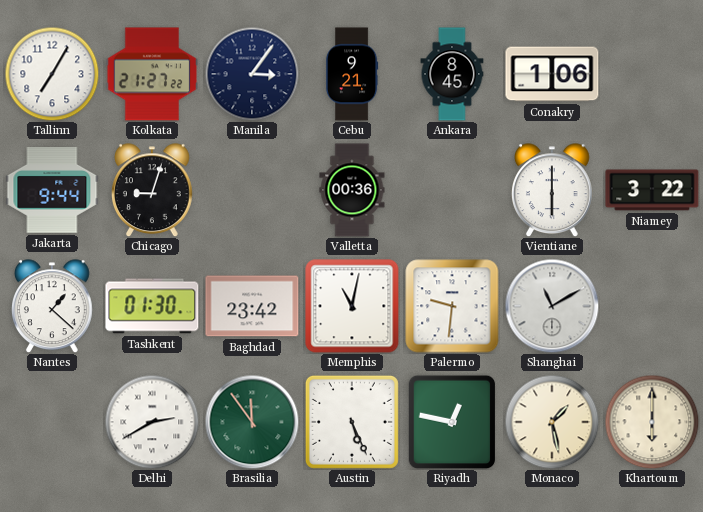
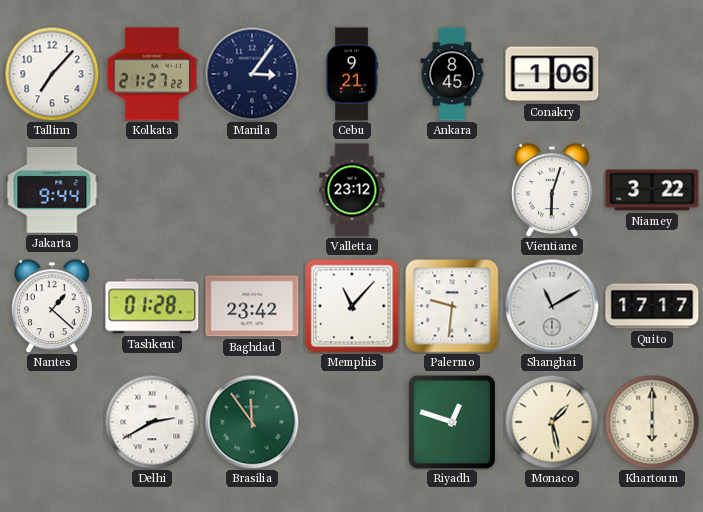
Tallinn: 7:05 -> 7:07 (52, 74)
Chicago: 9:03 -> none (153, 190)
Valletta: 00:36 -> 23:12 (352, 190)
Vientiane: 6:00 -> 6:03 (553, 190)
Tashkent: 01:30 -> 01:28 (152, 306)
Memphis: 11:02 -> 11:07 (352, 306)
Quito: none -> 17:17 (652, 306)
Austin: 5:26 -> none (352, 422)
Riyadh: 12:47 -> 12:48 (452, 422)
